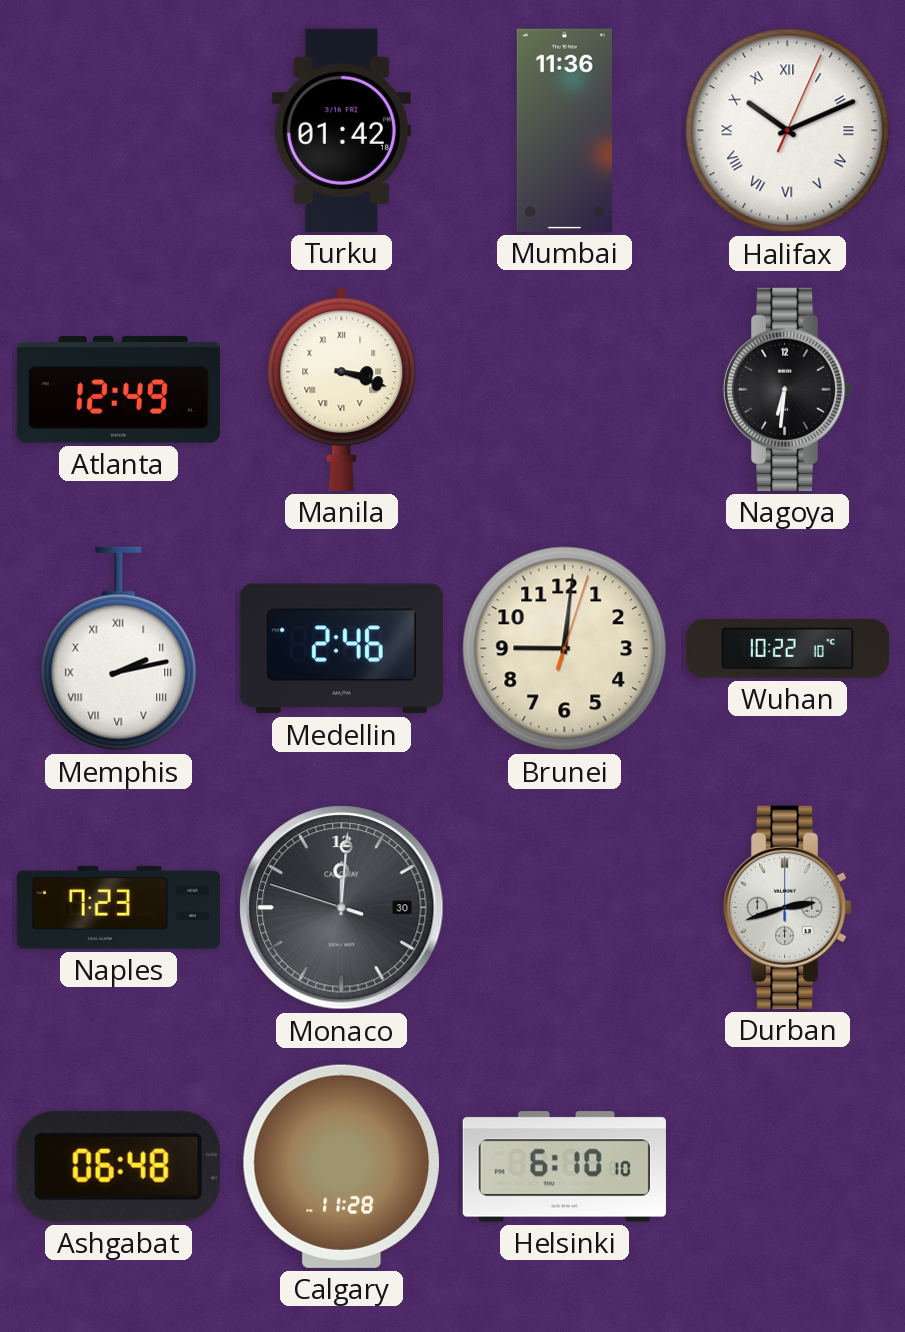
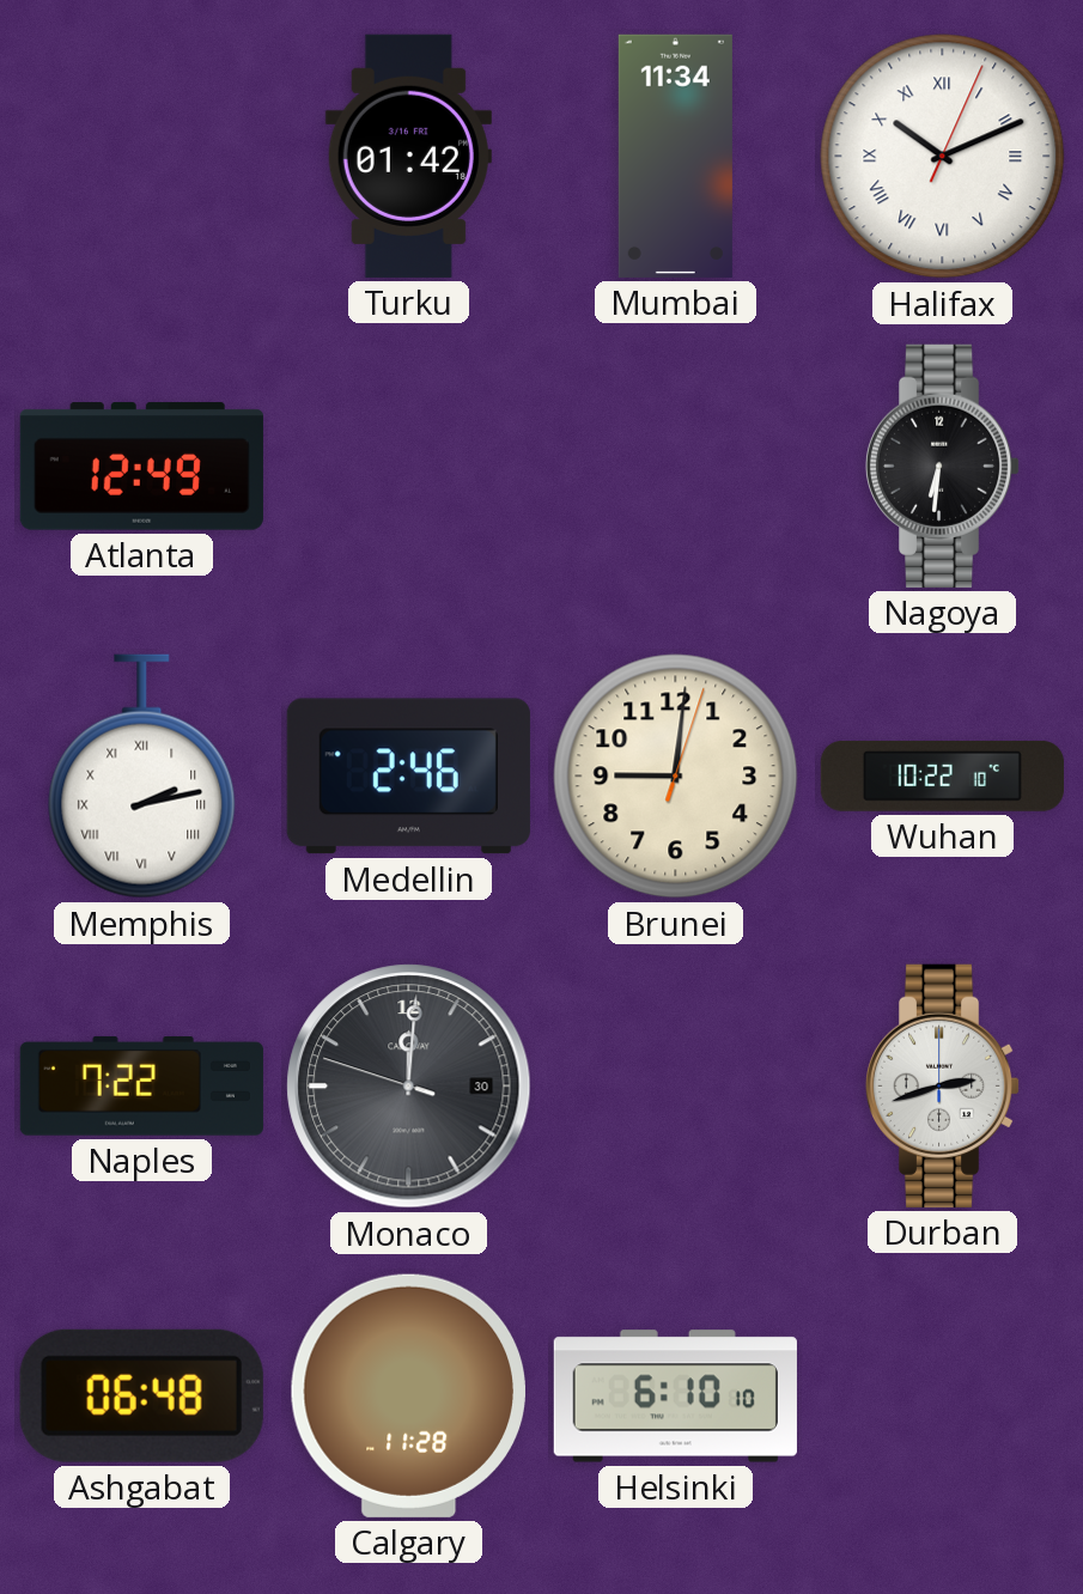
Mumbai: 11:36 -> 11:34 (675, 156)
Manila: 3:18 -> none (342, 389)
Naples: 7:23 -> 7:22 (141, 1085)
